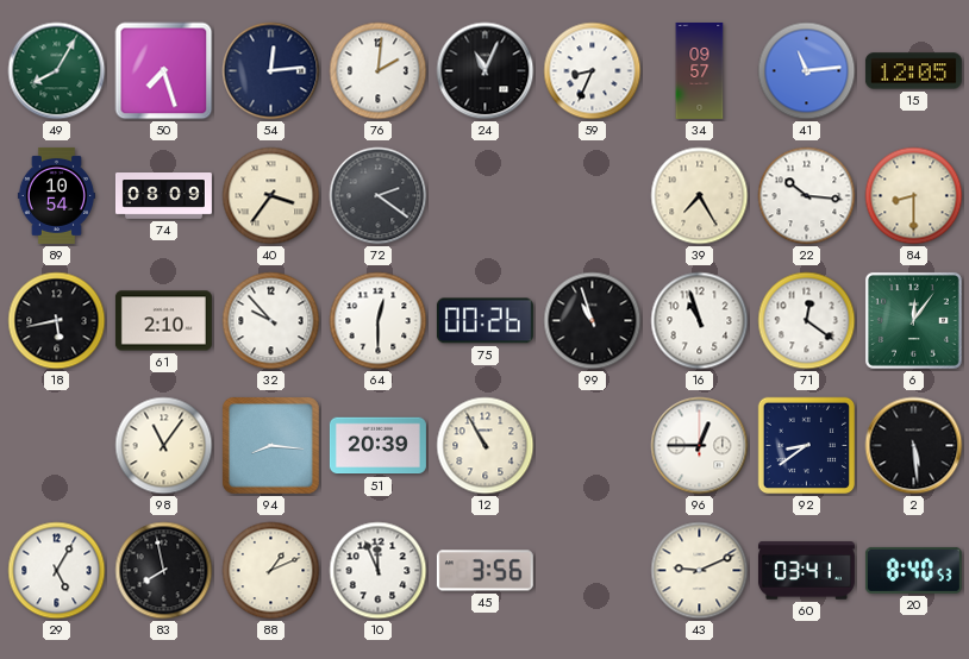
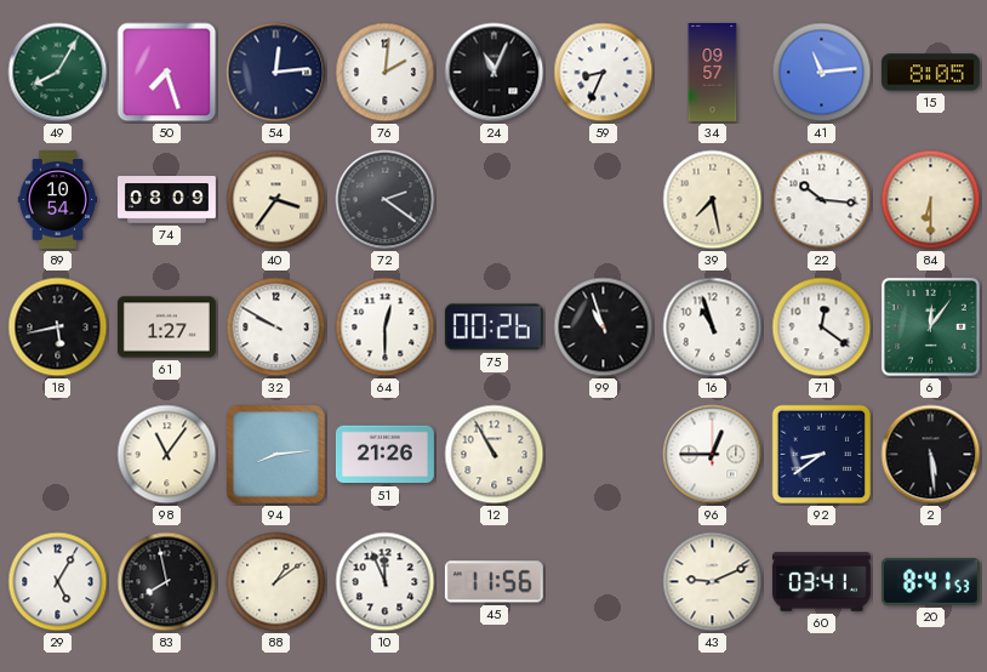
15: 12:05 -> 8:05 (930, 73)
39: 7:25 -> 7:28 (713, 200)
84: 8:30 -> 6:30 (931, 200)
61: 2:10 -> 1:27 (166, 328)
32: 9:53 -> 9:50 (276, 328)
94: 8:16 -> 8:14 (276, 455)
51: 20:39 -> 21:26 (384, 455)
88: 1:11 -> 1:09 (276, 582)
45: 3:56 -> 11:56 (493, 582)
20: 8:40 -> 8:41 (930, 581)
